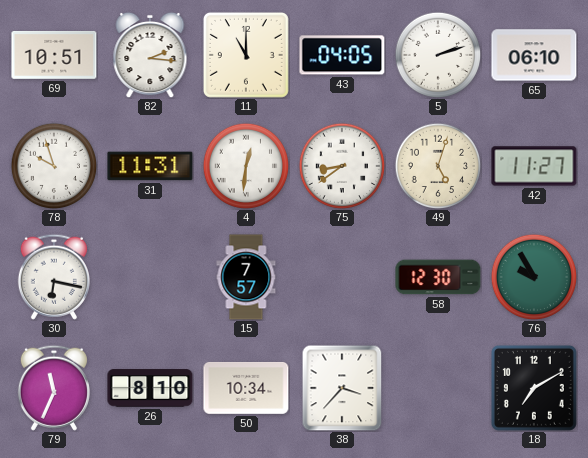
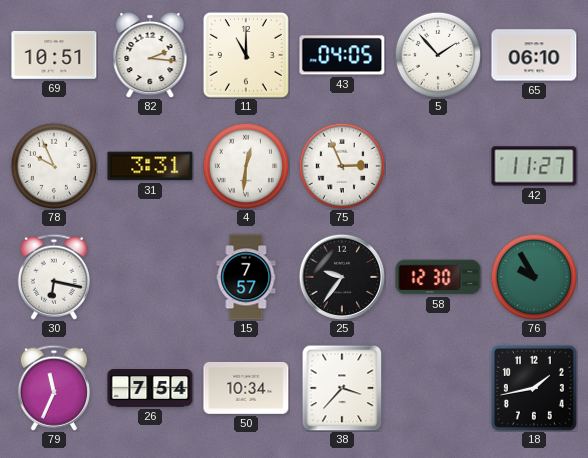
5: 2:12 -> 1:53 (438, 55)
78: 9:57 -> 9:56 (54, 166)
31: 11:31 -> 3:31 (150, 166)
75: 8:39 -> 2:56 (342, 166)
49: 5:03 -> none (438, 166)
25: none -> 9:36 (342, 277)
26: 8:10 -> 7:54 (150, 388)
18: 7:10 -> 1:43 (534, 388)
